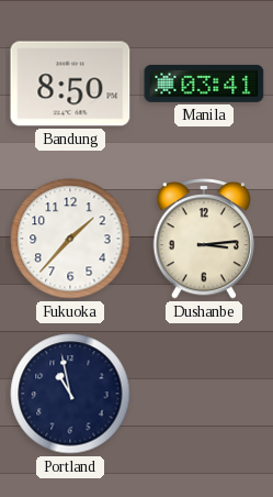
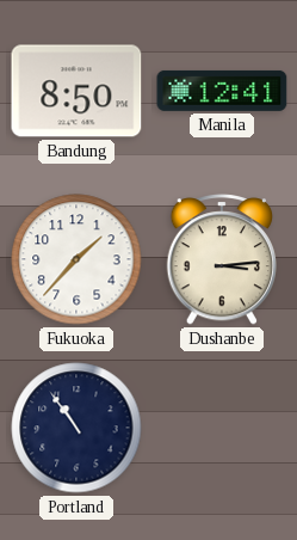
Manila: 03:41 -> 12:41 (222, 91)
Portland: 10:58 -> 10:54 (76, 428)
